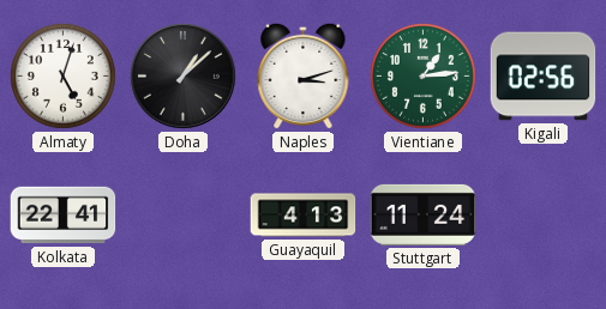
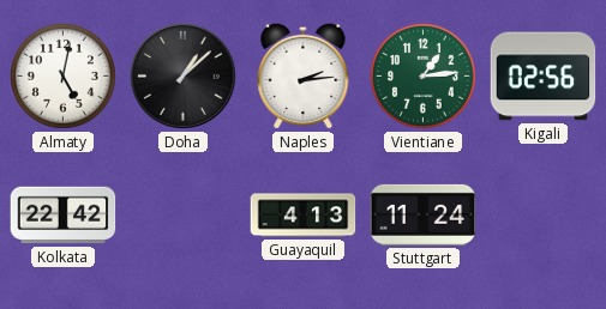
Almaty: 5:03 -> 5:02 (64, 77)
Naples: 3:12 -> 2:14 (304, 75)
Kolkata: 22:41 -> 22:42 (64, 216)
